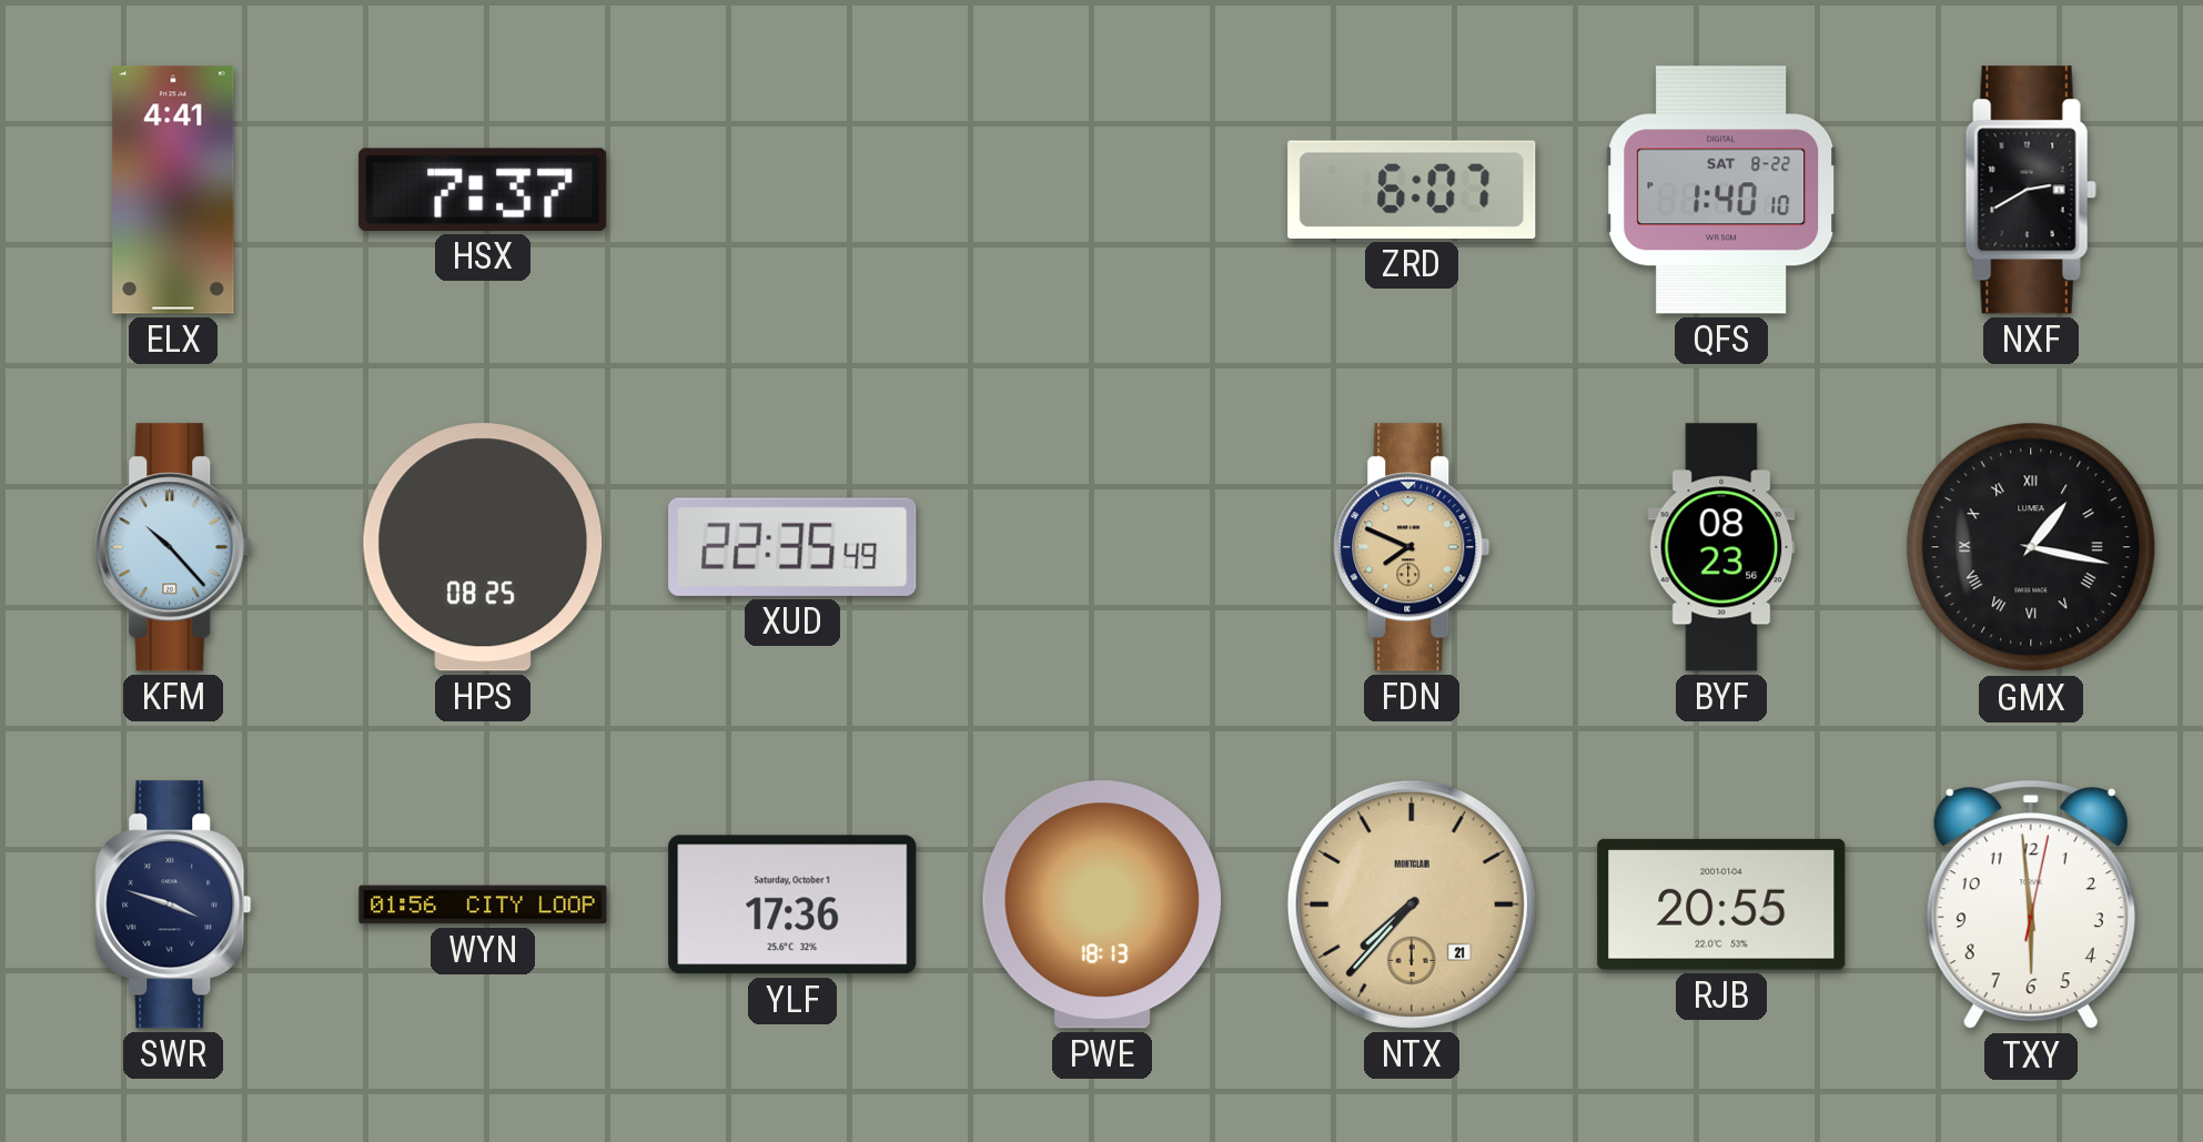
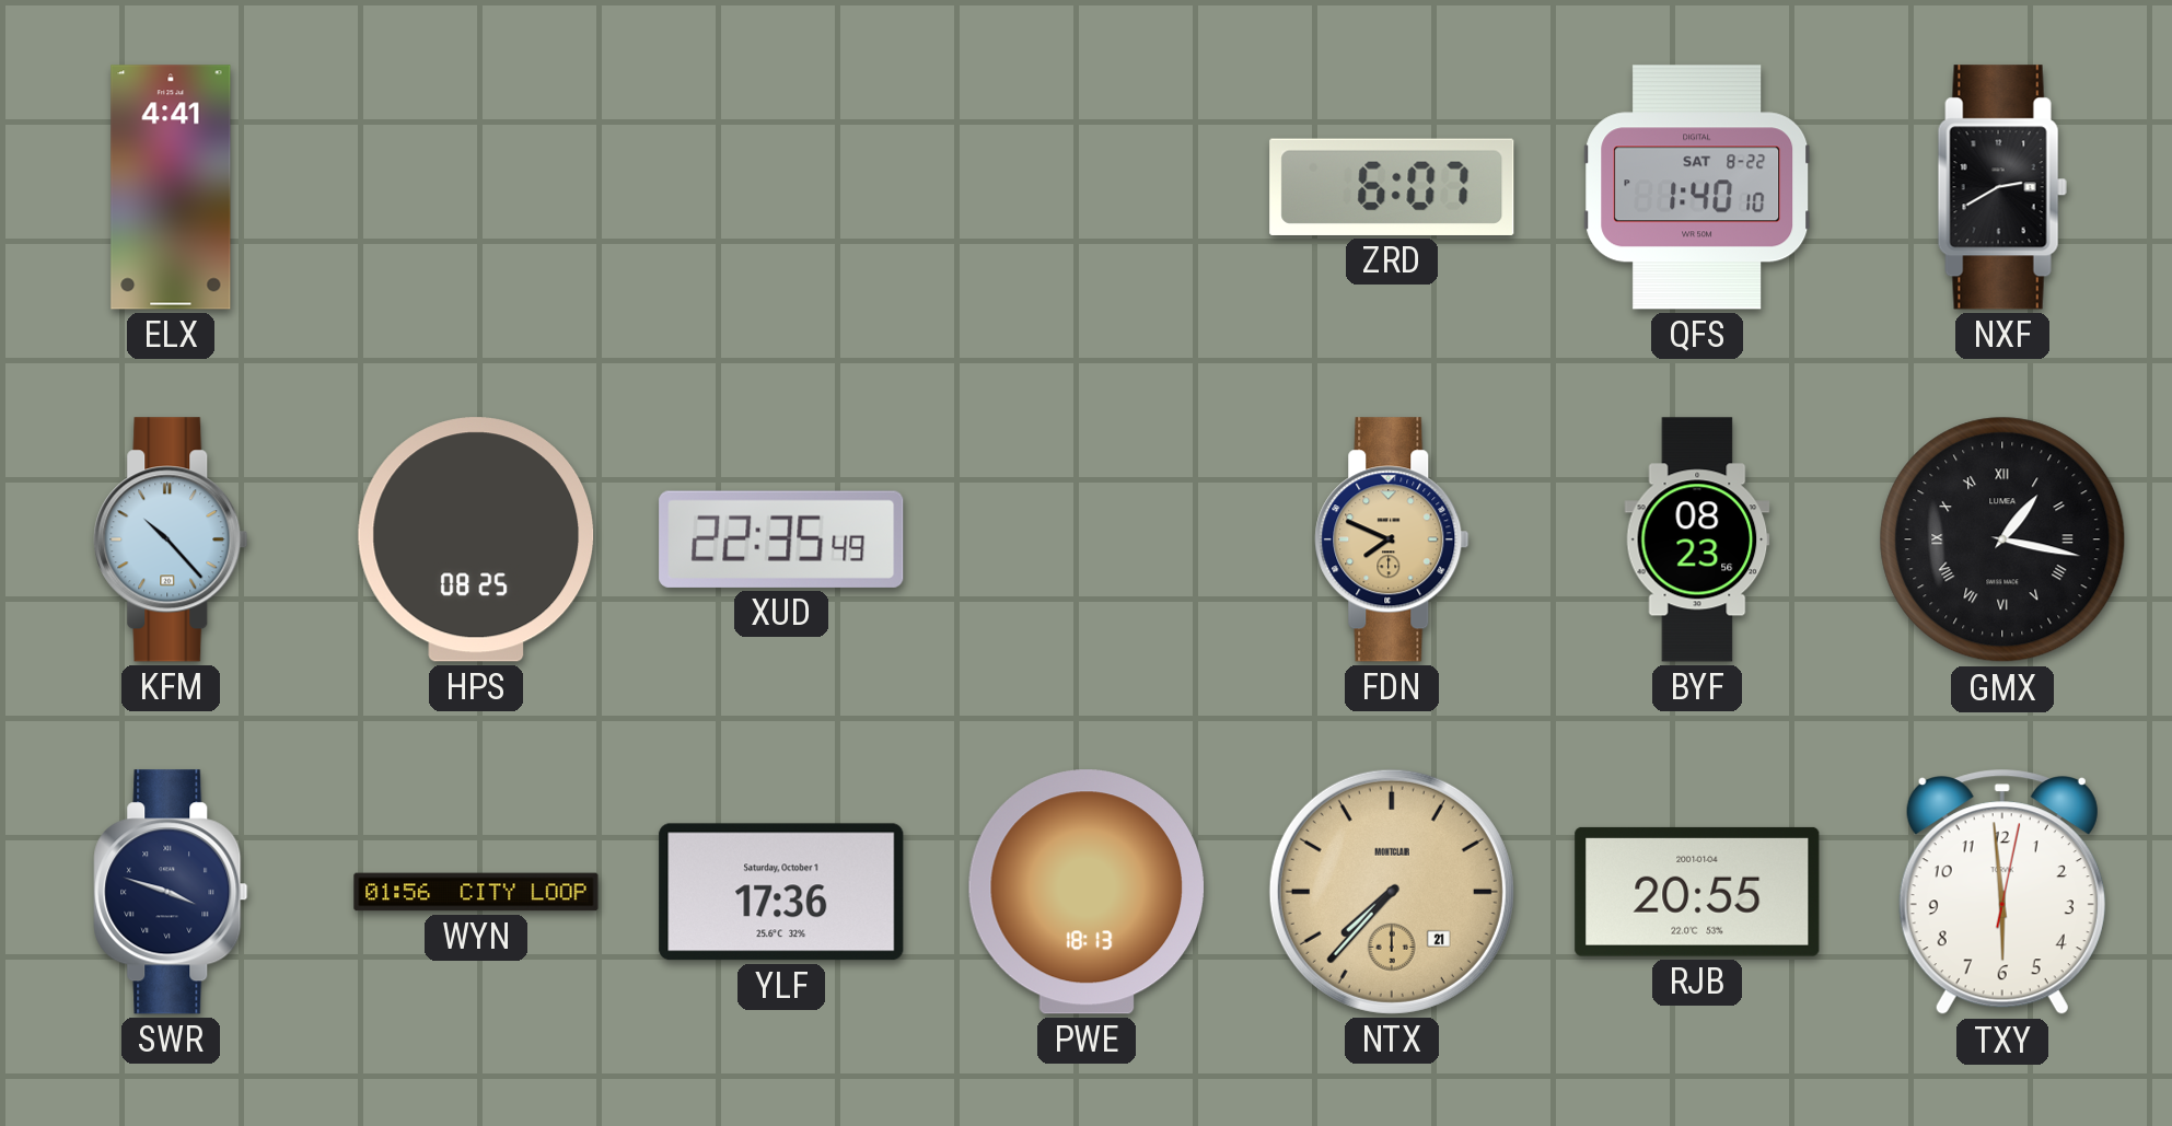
HSX: 7:37 -> none (483, 190)
